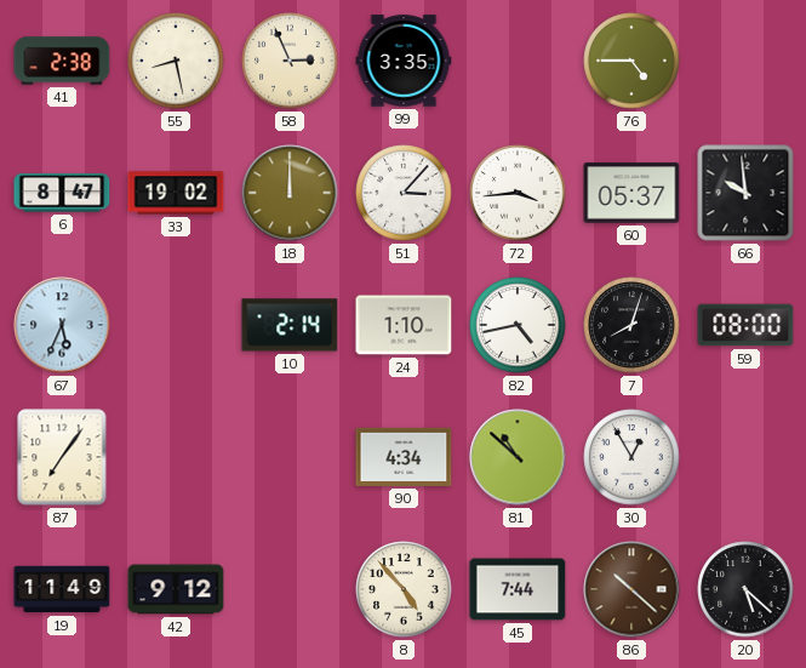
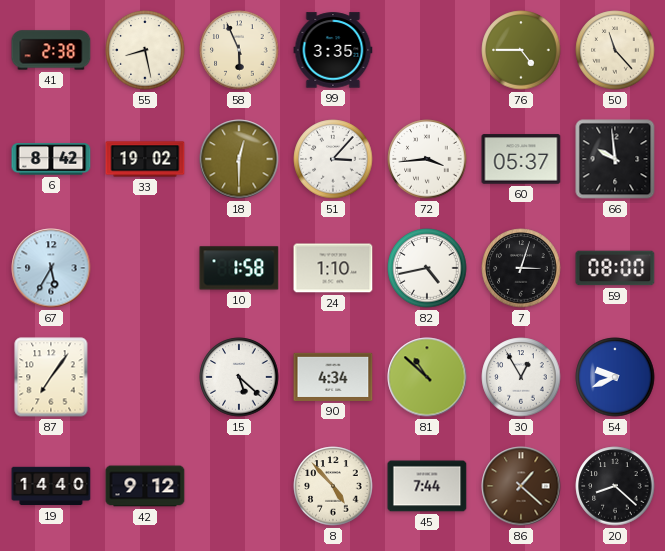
58: 2:56 -> 5:56 (239, 50)
50: none -> 11:23 (615, 50)
6: 8:47 -> 8:42 (51, 159)
18: 12:00 -> 12:30 (239, 159)
67: 5:34 -> 5:35 (51, 268)
10: 2:14 -> 1:58 (239, 268)
7: 8:03 -> 3:03 (521, 268)
15: none -> 5:22 (239, 377)
54: none -> 9:41 (615, 377)
19: 11:49 -> 14:40 (51, 486)
86: 10:22 -> 1:22 (521, 486)
20: 5:22 -> 8:22 (615, 486)
